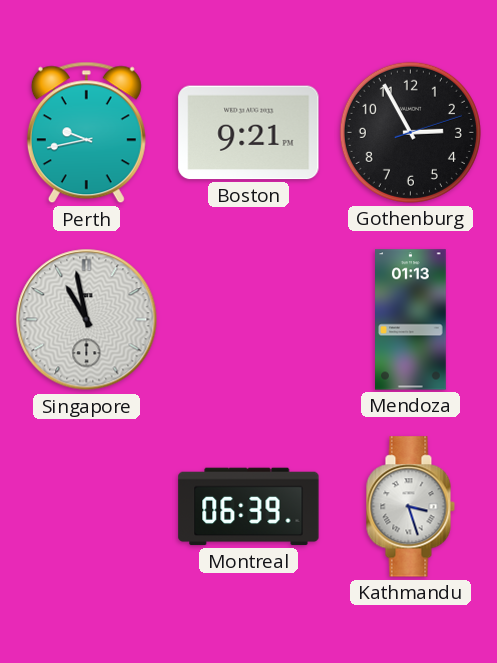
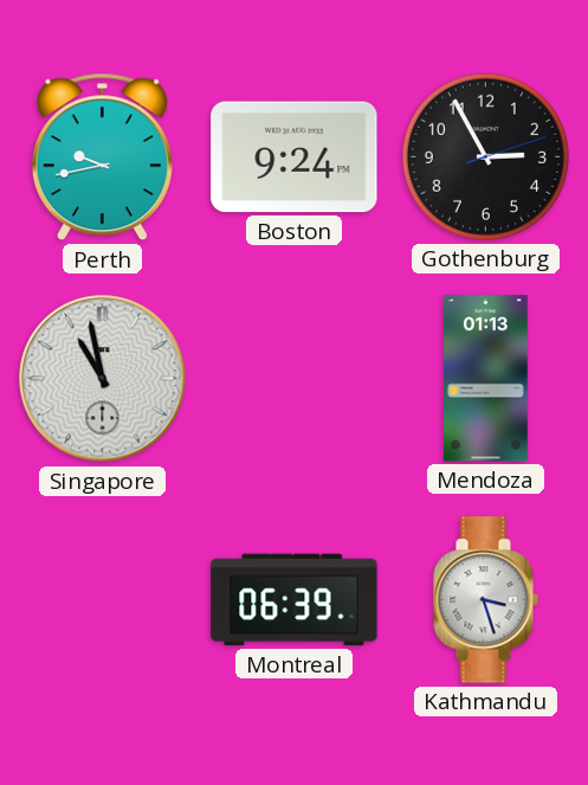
Boston: 9:21 -> 9:24 (295, 157)
